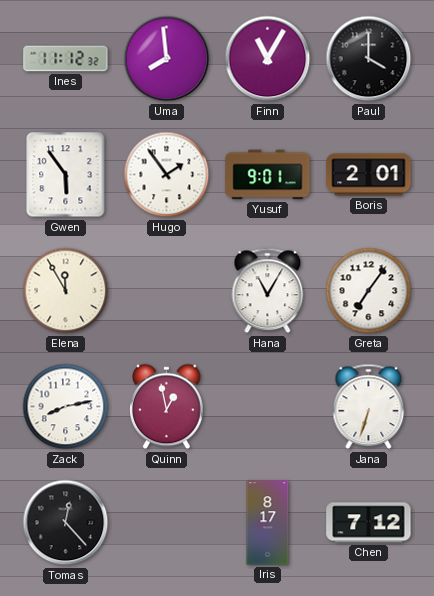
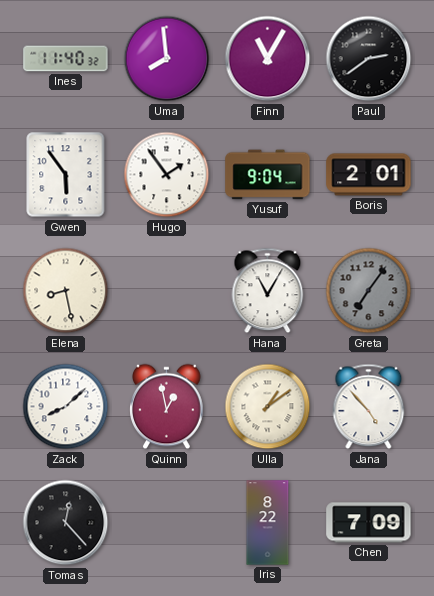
Ines: 11:12 -> 11:40 (66, 59)
Paul: 4:00 -> 2:39 (369, 59)
Yusuf: 9:01 -> 9:04 (268, 175)
Elena: 11:55 -> 8:28 (66, 291)
Greta dial: white -> grey (369, 291)
Zack: 8:13 -> 8:08 (66, 407)
Ulla: none -> 1:09 (268, 407)
Jana: 6:33 -> 4:53 (369, 407)
Iris: 8:17 -> 8:22 (268, 523)
Chen: 7:12 -> 7:09 (369, 523)
